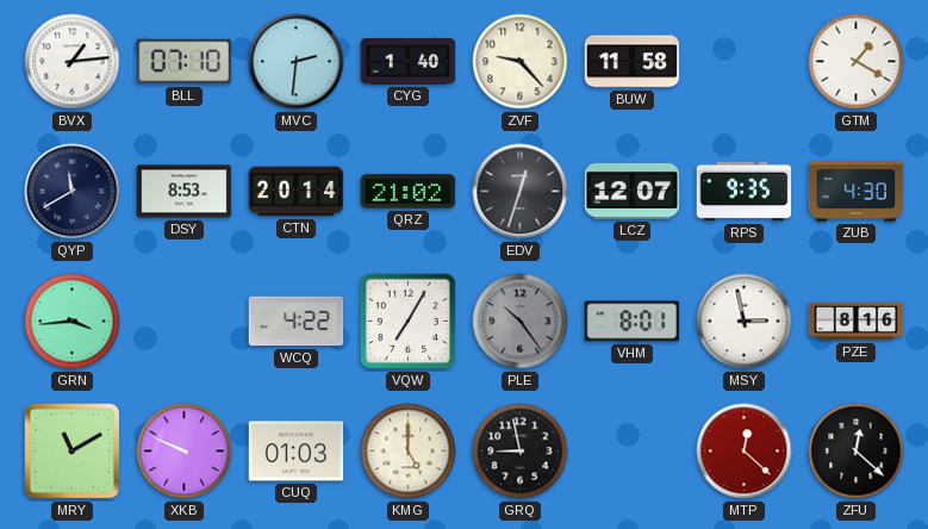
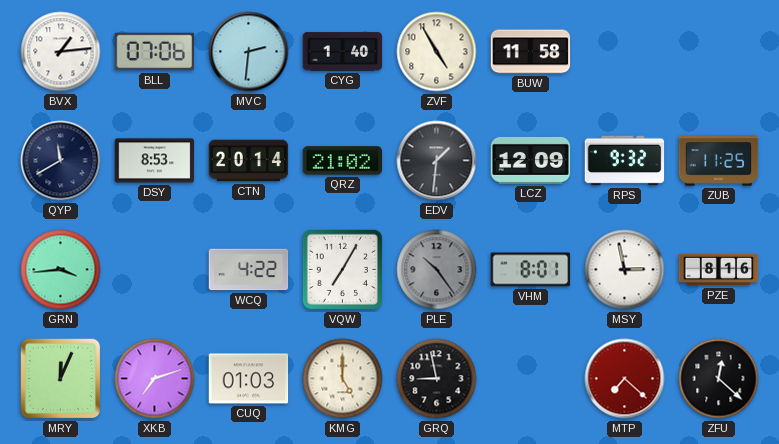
BLL: 07:10 -> 07:06 (155, 52)
ZVF: 9:23 -> 4:55 (437, 52)
GTM: 1:20 -> none (857, 62)
EDV: 12:33 -> 1:31 (437, 161)
LCZ: 12:07 -> 12:09 (531, 160)
RPS: 9:35 -> 9:32 (625, 161)
ZUB: 4:30 -> 11:25 (719, 161)
MRY: 11:10 -> 12:04 (61, 379)
XKB: 9:49 -> 7:12 (155, 379)
MTP: 12:22 -> 7:22 (625, 379)
